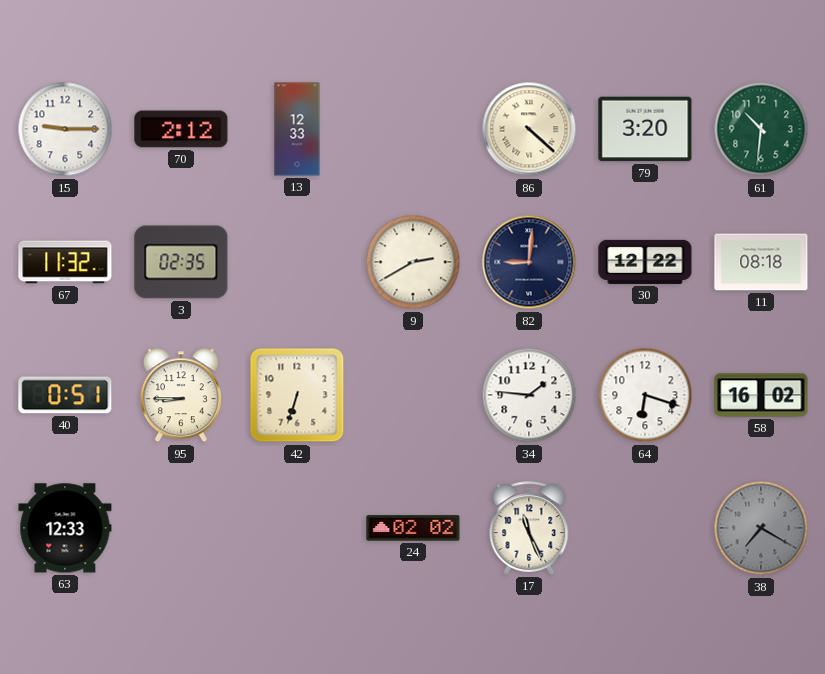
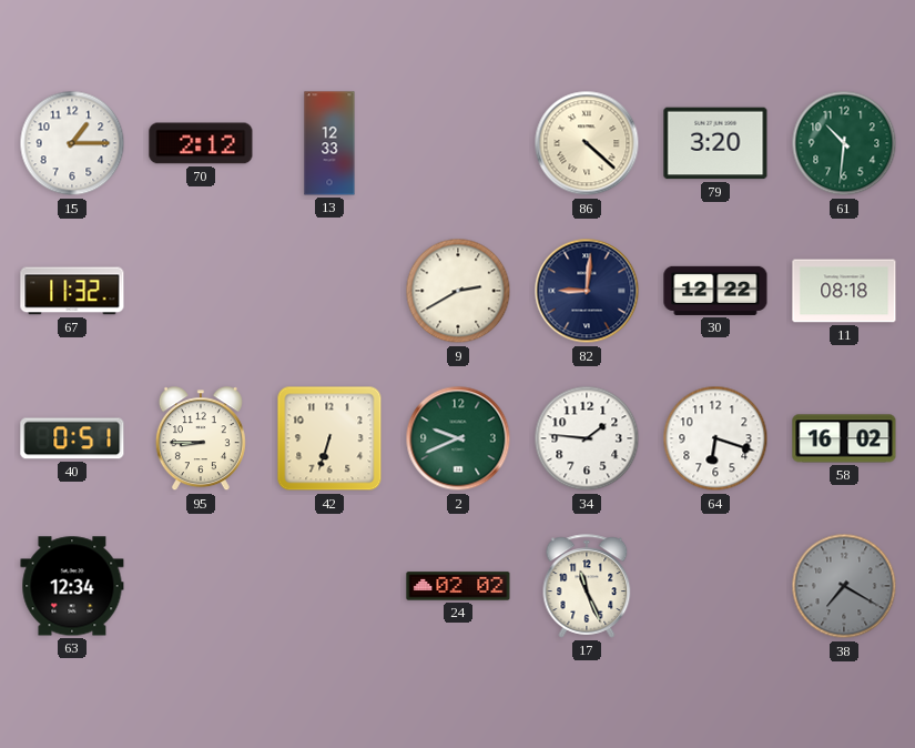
15: 9:15 -> 1:15 (72, 143)
3: 02:35 -> none (181, 262)
2: none -> 9:41 (458, 438)
63: 12:33 -> 12:34 (72, 586)
